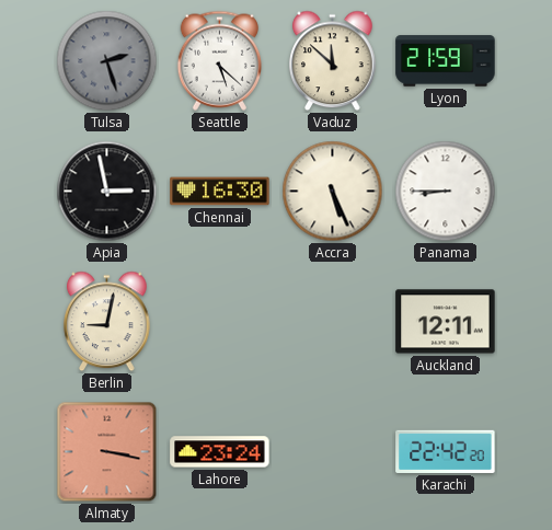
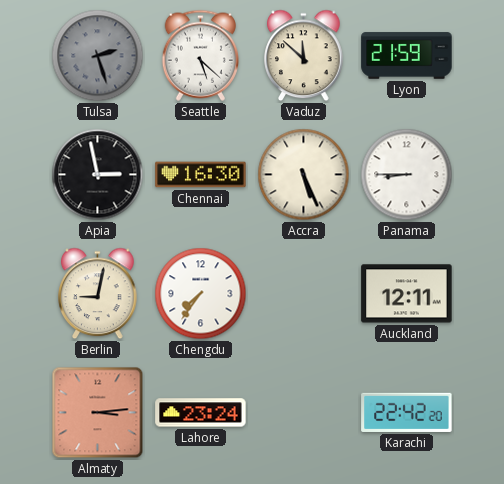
Chengdu: none -> 7:36 (201, 294)
Almaty: 3:17 -> 3:14 (98, 413)
